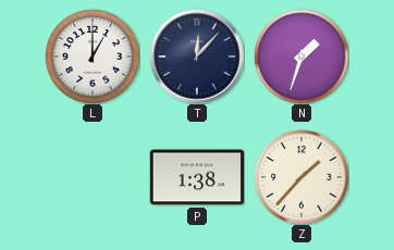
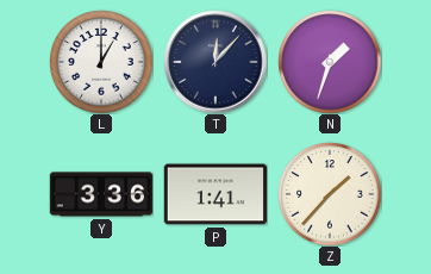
Y: none -> 3:36 (101, 194)
P: 1:38 -> 1:41 (214, 194)
